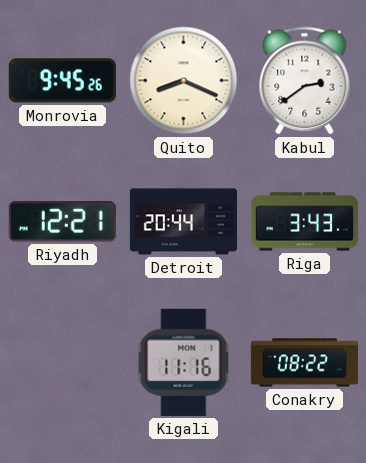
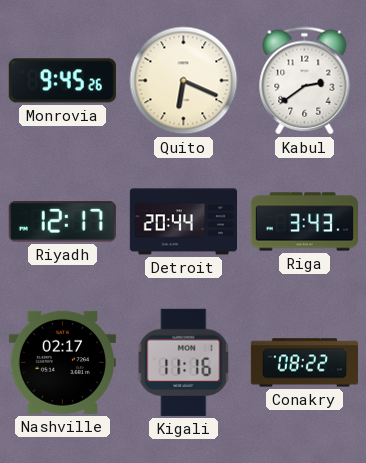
Quito: 8:19 -> 6:19 (184, 81)
Riyadh: 12:21 -> 12:17 (62, 222)
Nashville: none -> 02:17 (62, 362)
